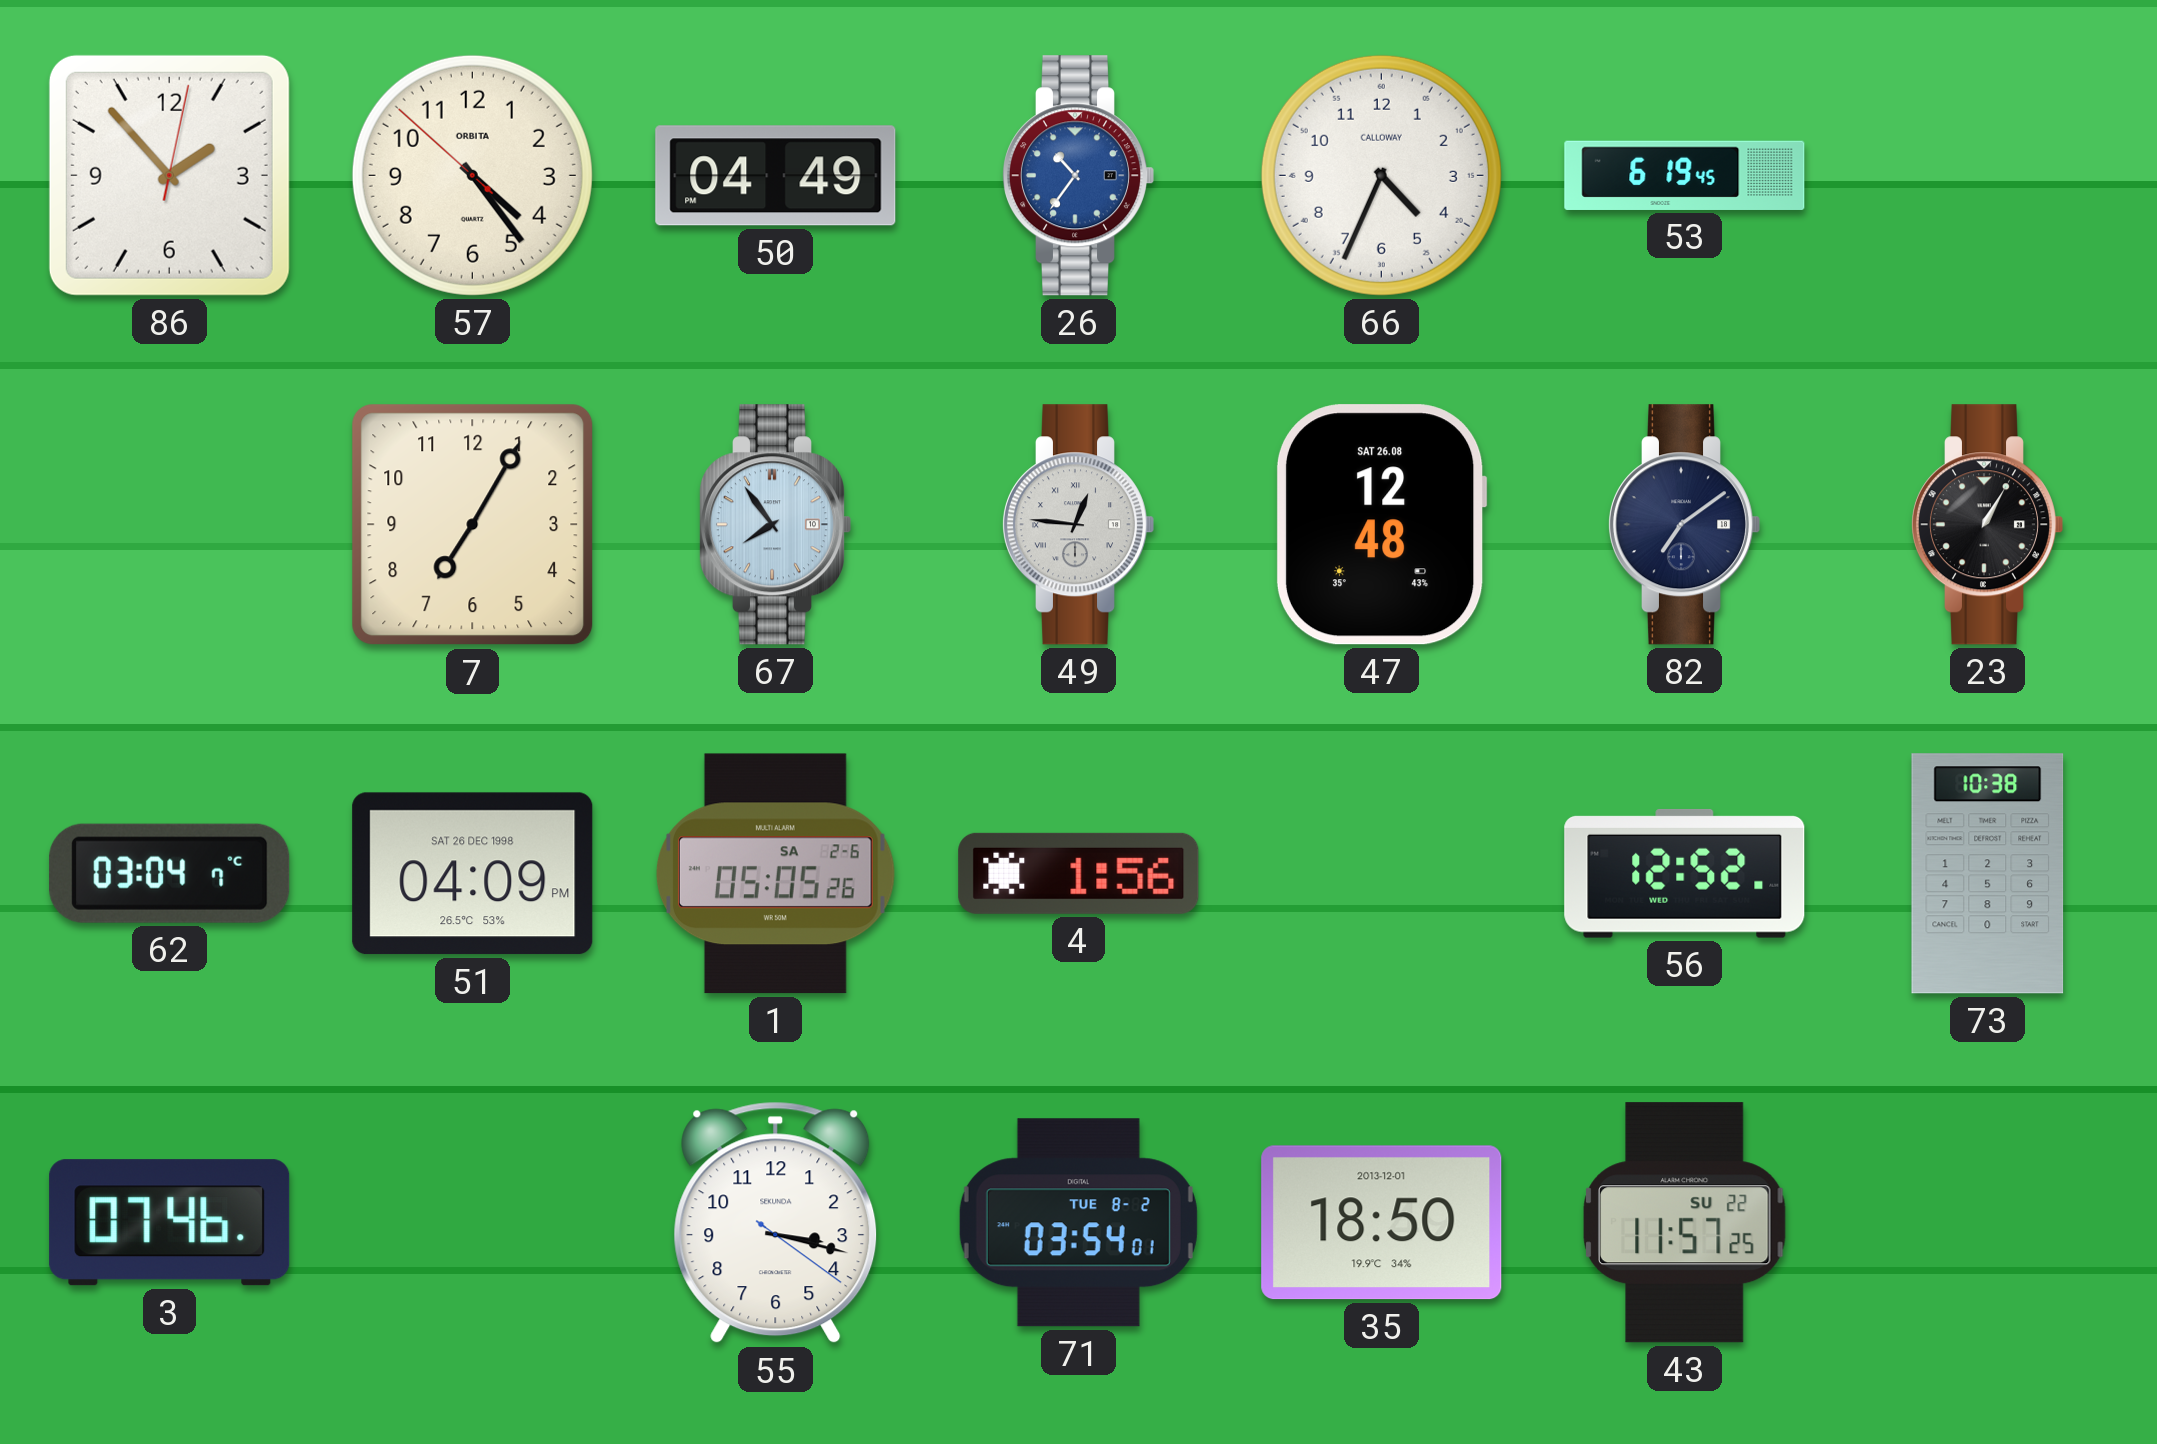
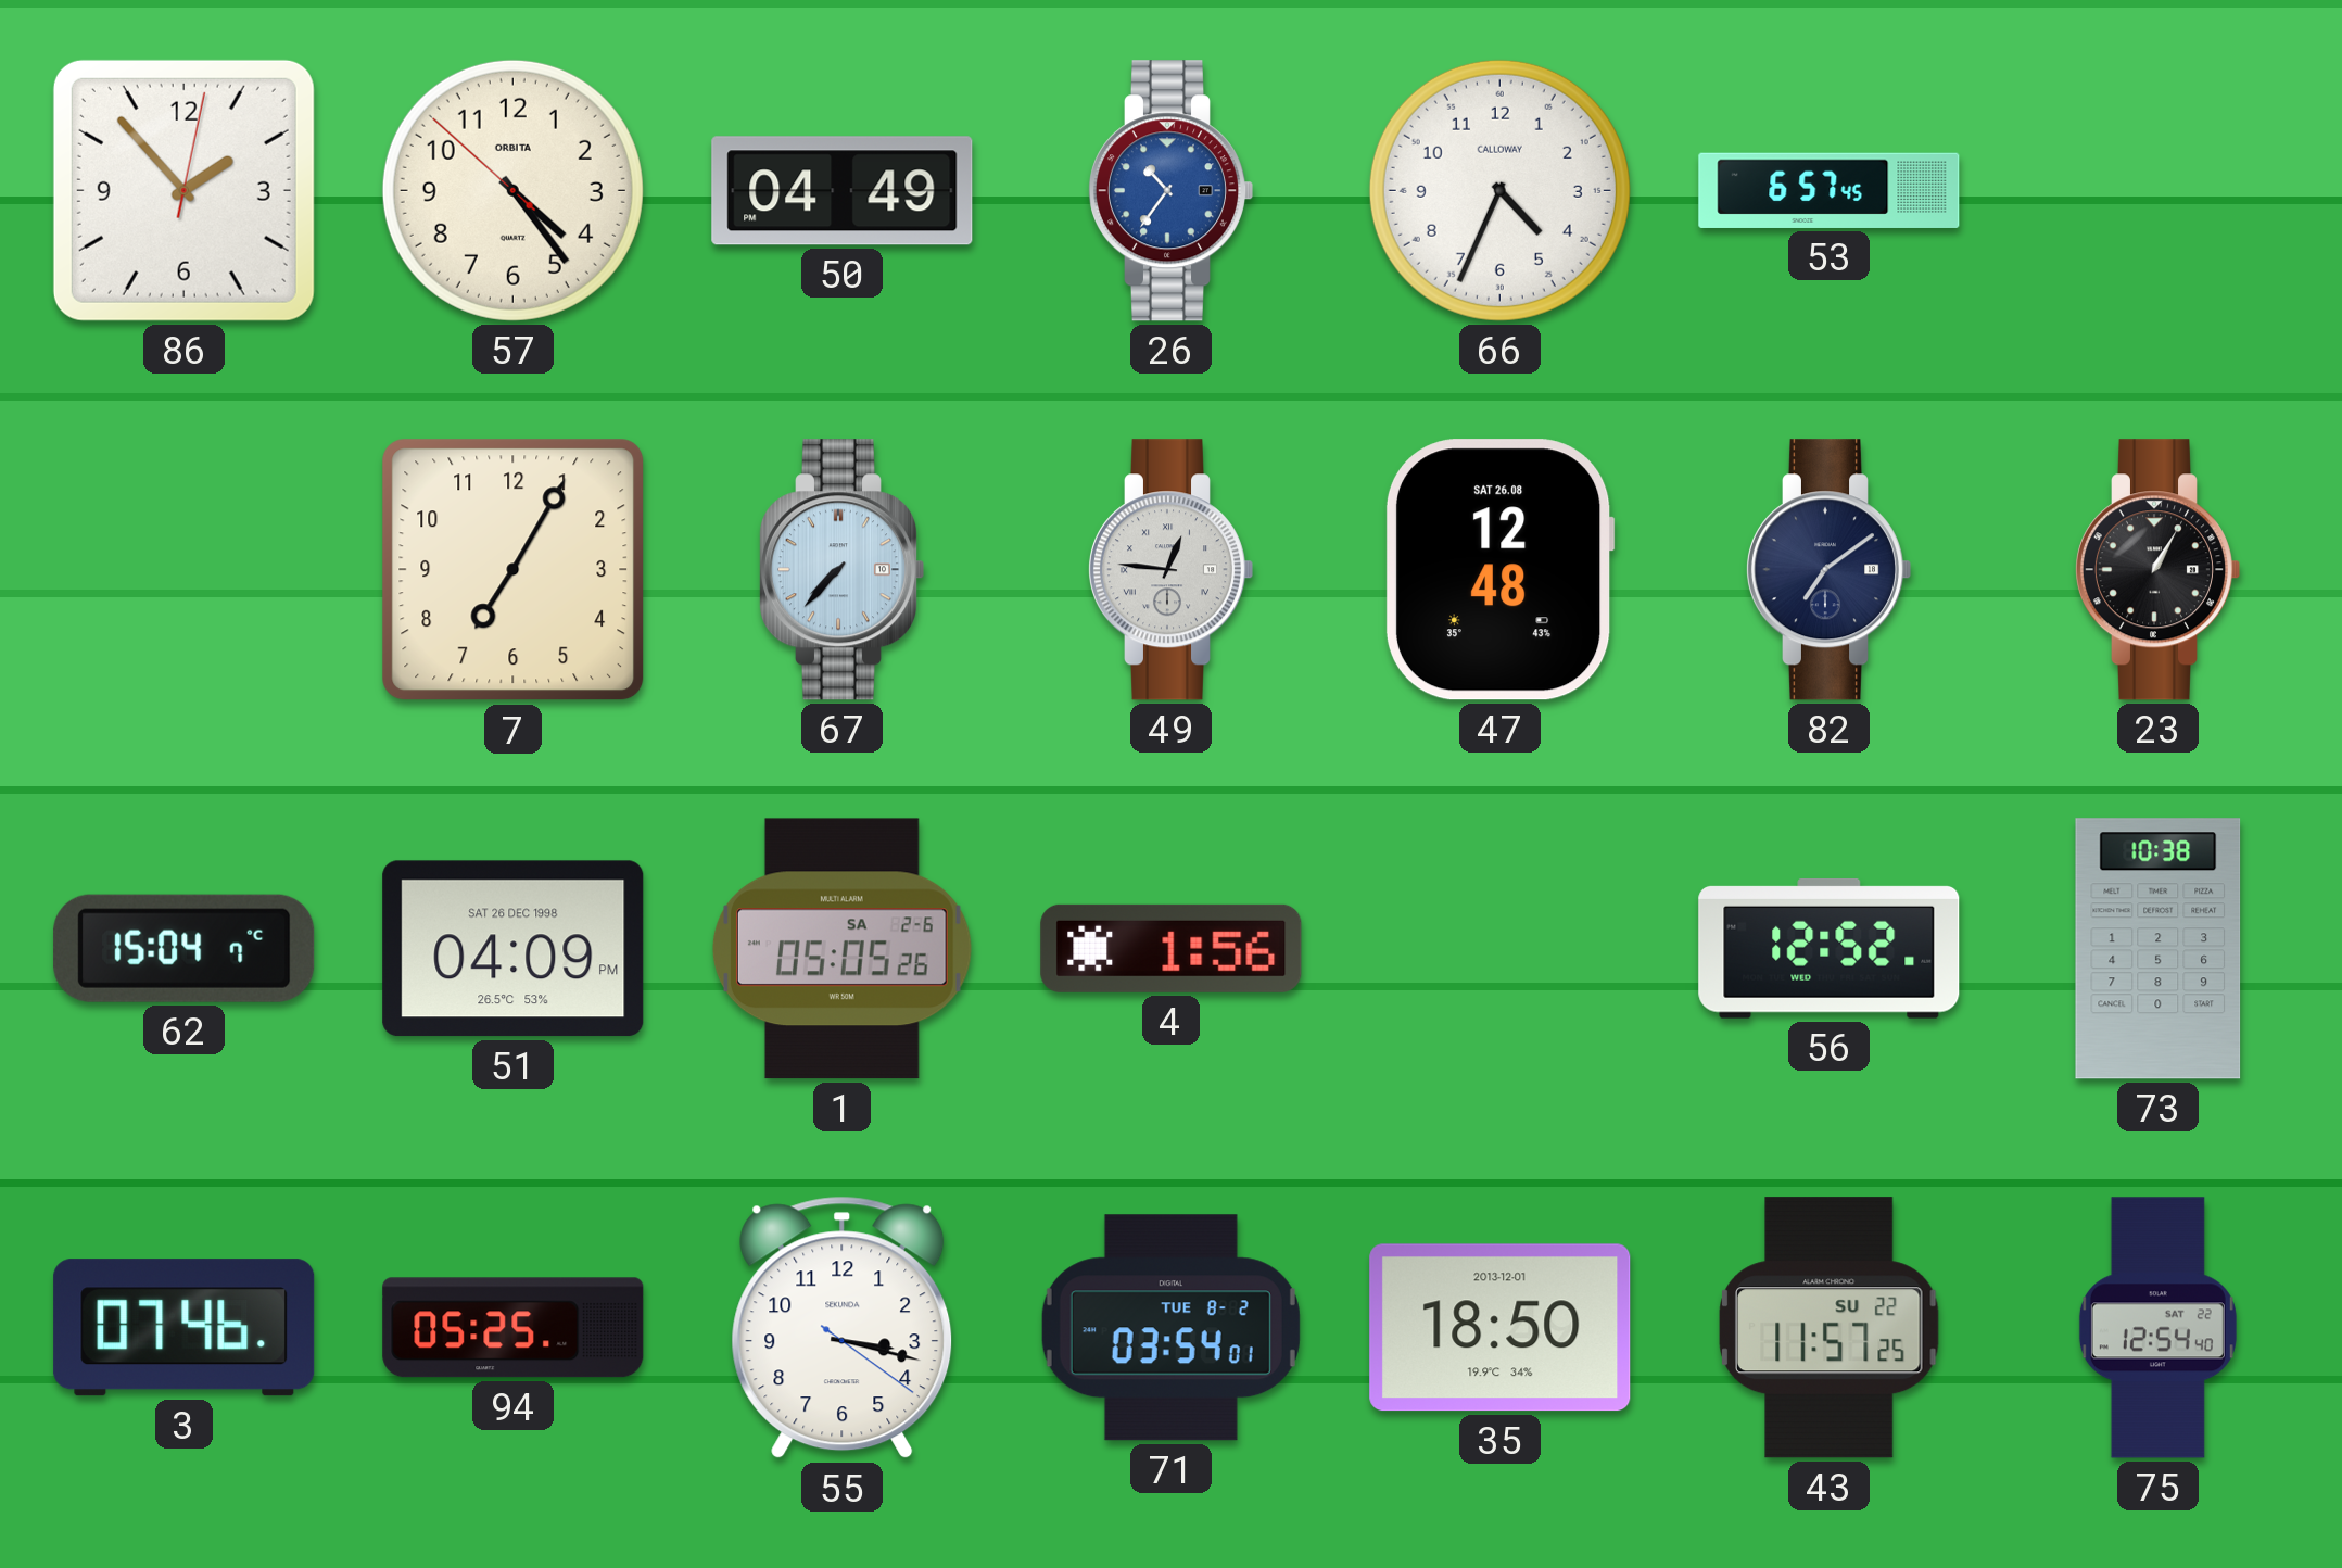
53: 6:19 -> 6:57 (1830, 190)
67: 7:54 -> 7:37 (840, 570)
62: 03:04 -> 15:04 (185, 948)
94: none -> 05:25 (514, 1328)
75: none -> 12:54 (2157, 1328)
